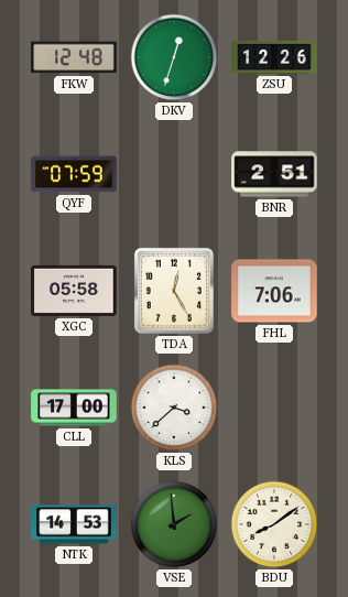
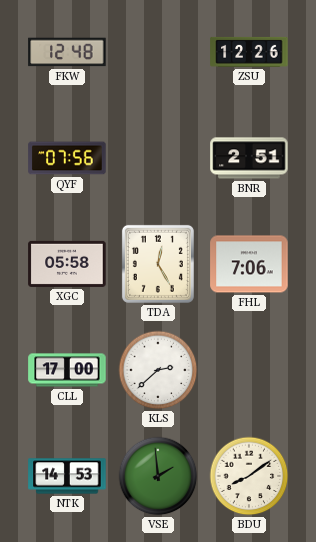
DKV: 12:33 -> none (174, 57)
QYF: 07:59 -> 07:56 (67, 158)
KLS: 3:38 -> 2:38 (158, 370)
